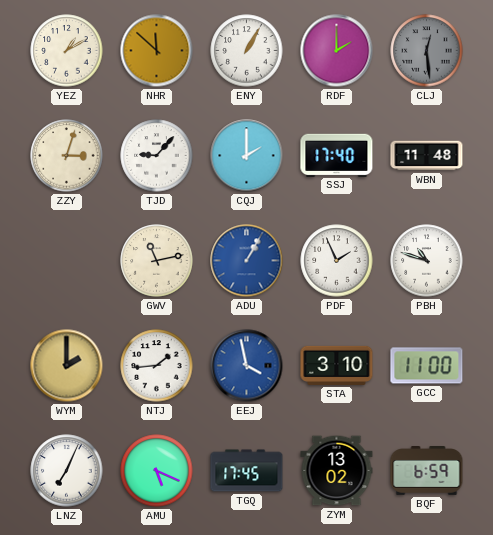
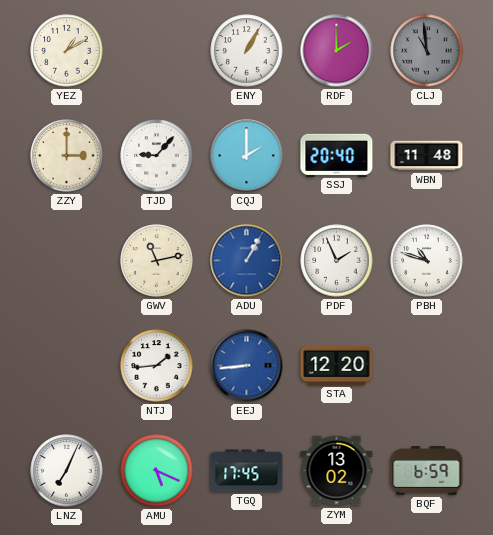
NHR: 11:52 -> none (157, 51)
CLJ: 12:29 -> 10:59 (427, 51)
ZZY: 3:03 -> 3:00 (67, 156)
SSJ: 17:40 -> 20:40 (337, 155)
WYM: 2:00 -> none (67, 366)
EEJ: 3:58 -> 8:44 (247, 366)
STA: 3:10 -> 12:20 (337, 365)
GCC: 11:00 -> none (427, 366)
